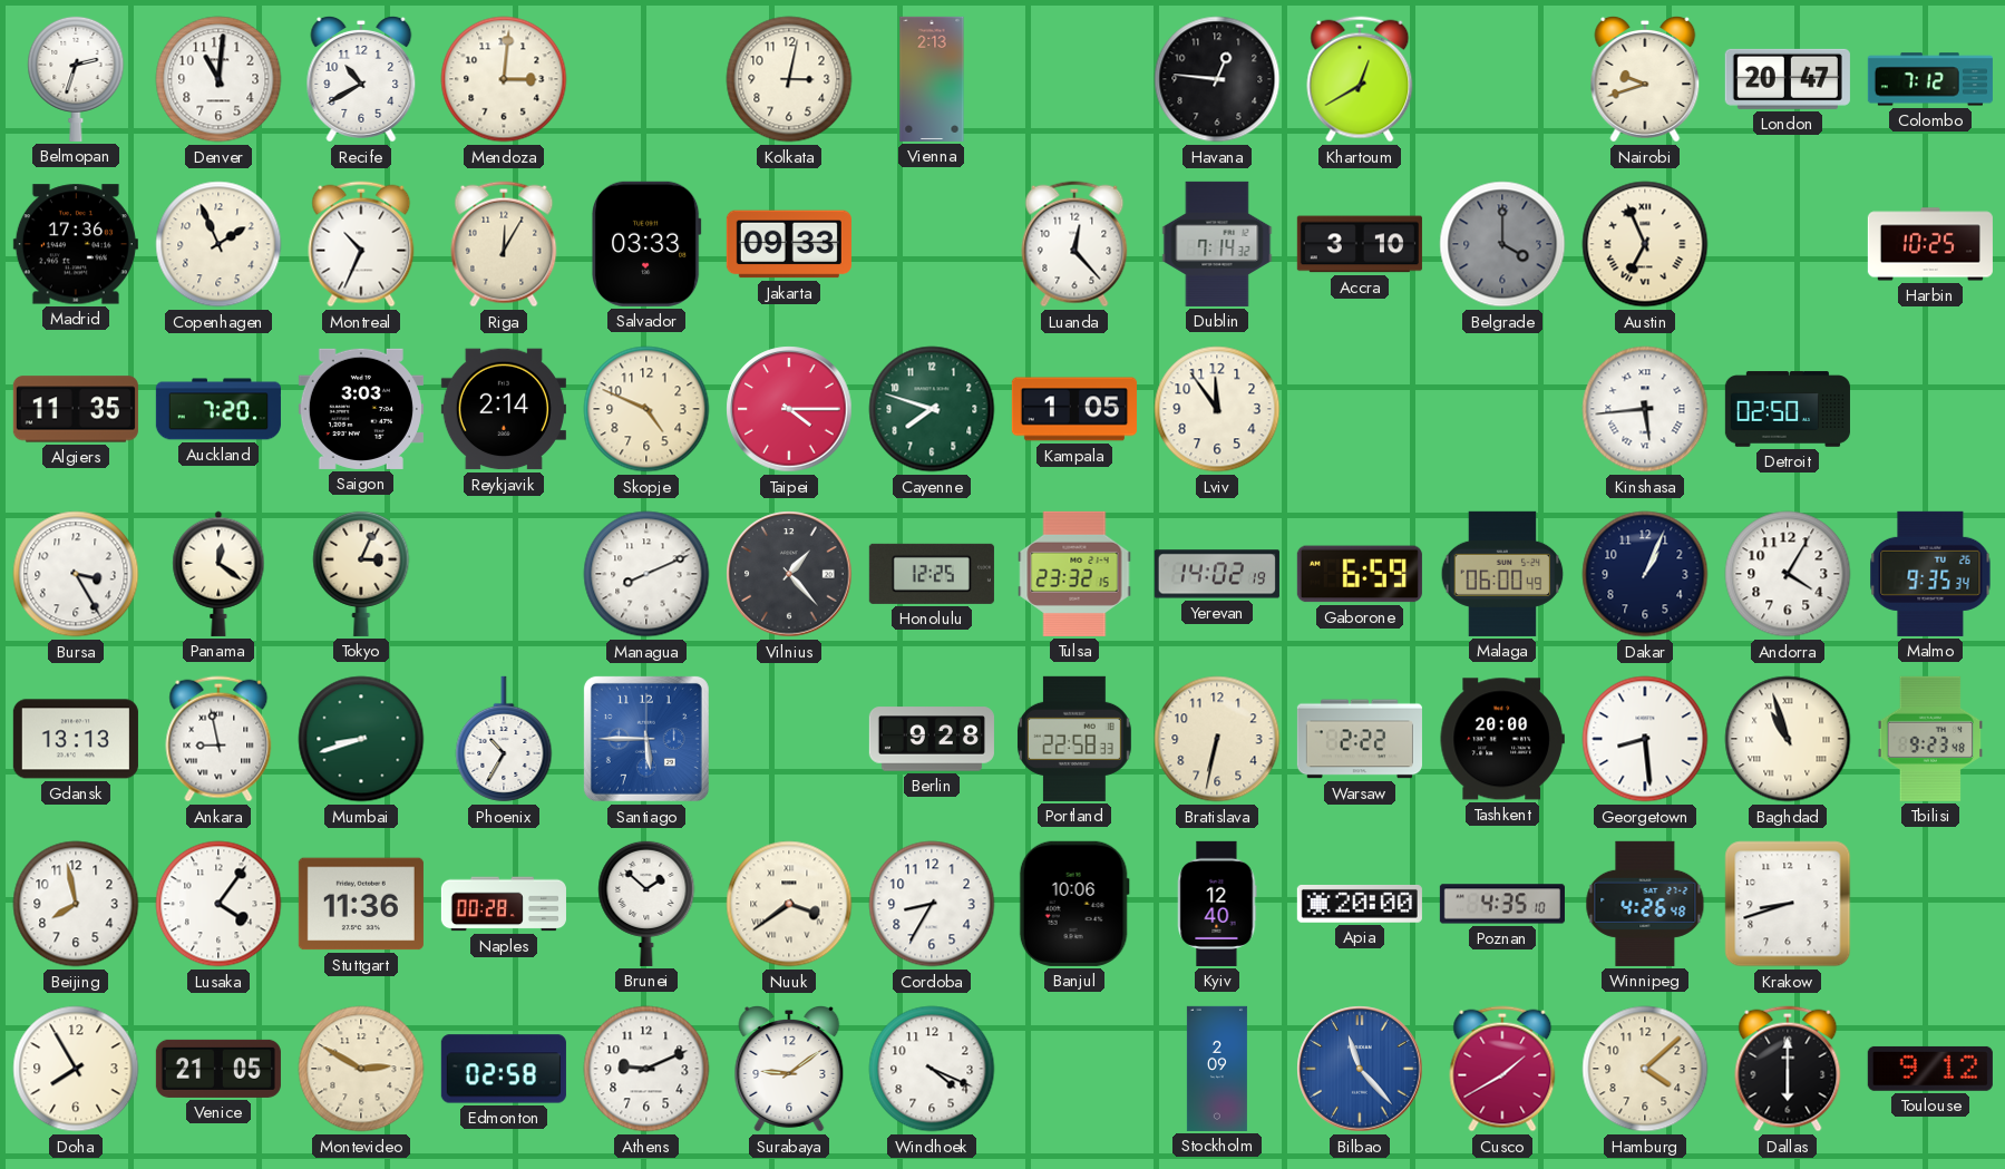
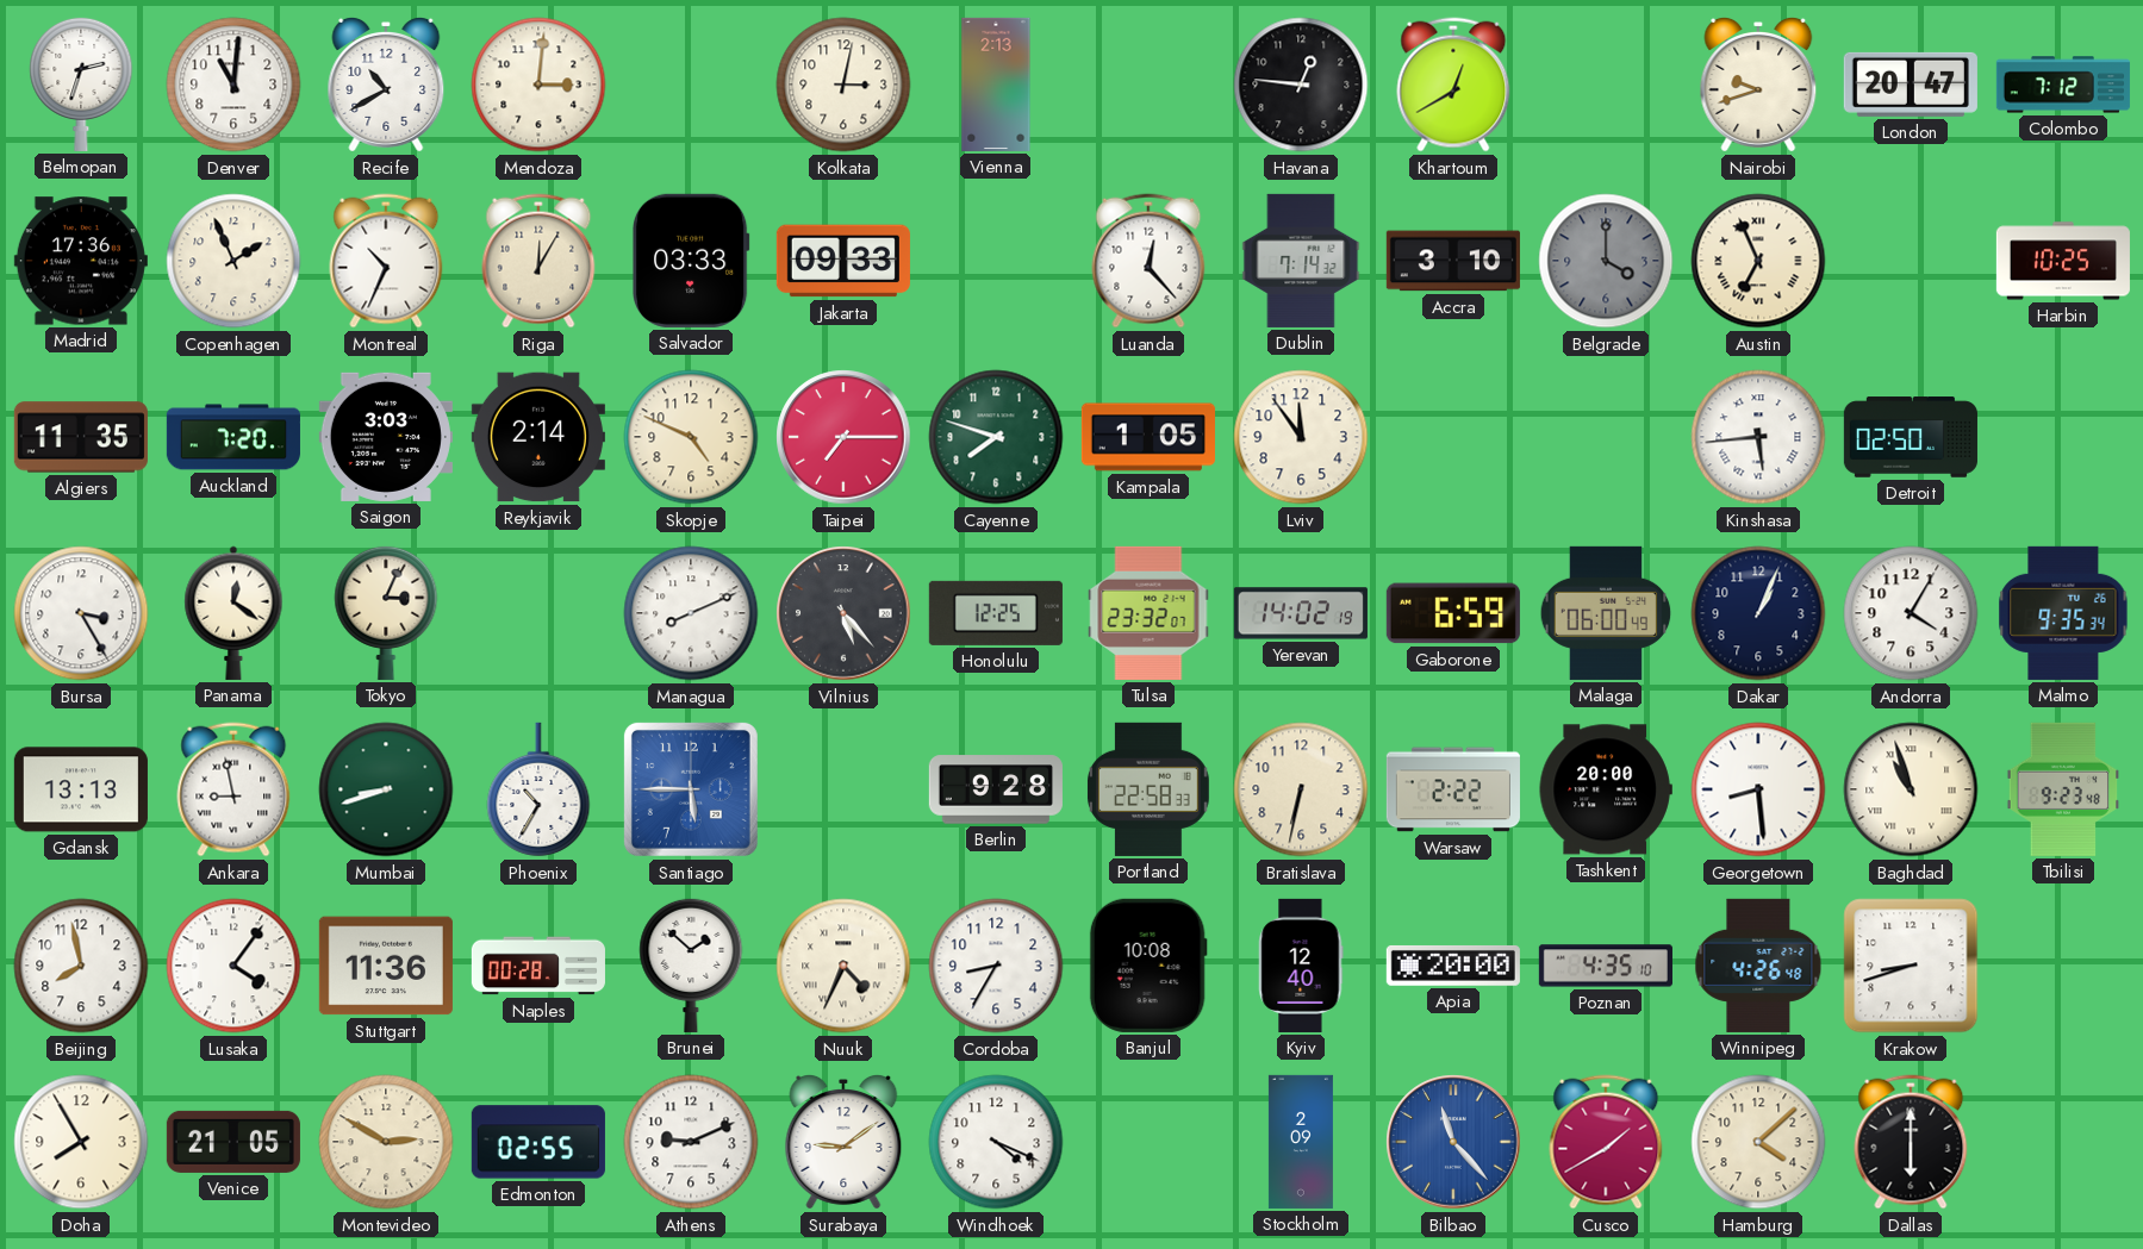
Taipei: 4:15 -> 7:15 (843, 437)
Vilnius: 1:23 -> 5:23 (843, 613)
Tulsa: 23:32:15 -> 23:32:07 (1148, 613)
Nuuk: 3:39 -> 4:34 (843, 966)
Banjul: 10:06 -> 10:08 (1148, 966)
Edmonton: 02:58 -> 02:55 (538, 1142)
Toulouse: 9:12 -> none (1930, 1069)
